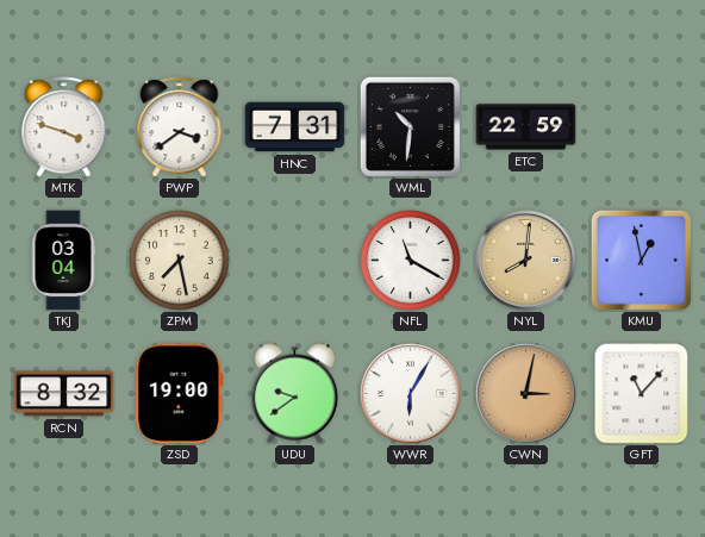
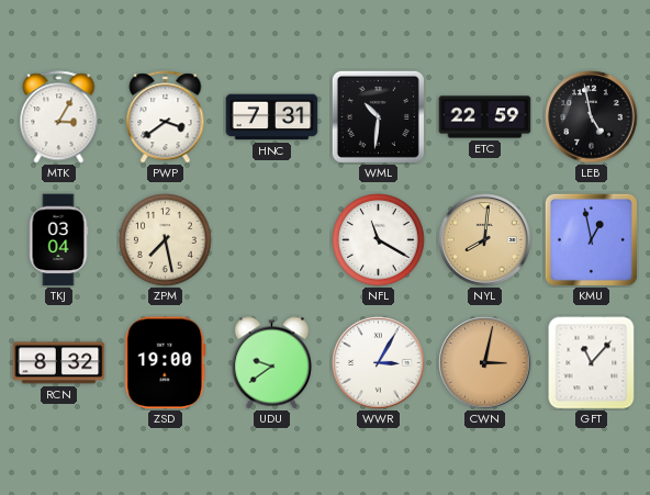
MTK: 3:48 -> 3:05 (59, 117)
LEB: none -> 4:58 (592, 117)
WWR: 6:05 -> 3:05 (379, 363)
